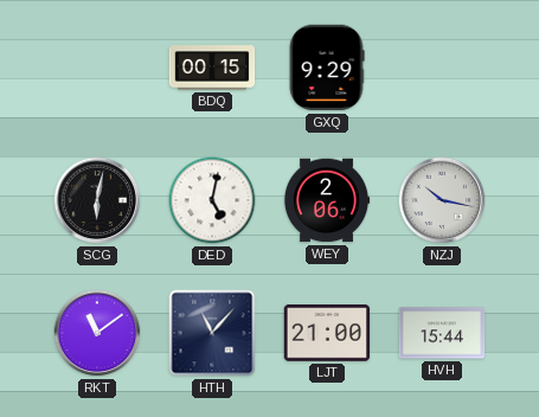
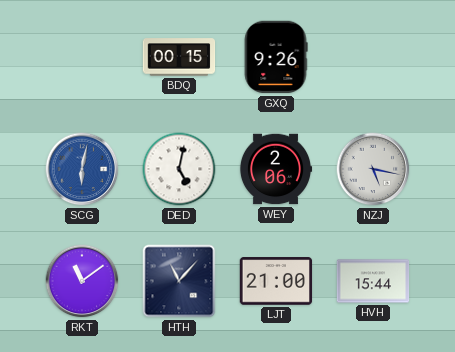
GXQ: 9:29 -> 9:26 (276, 57)
SCG dial: black -> blue (82, 169)
NZJ: 10:17 -> 5:17 (373, 169)
